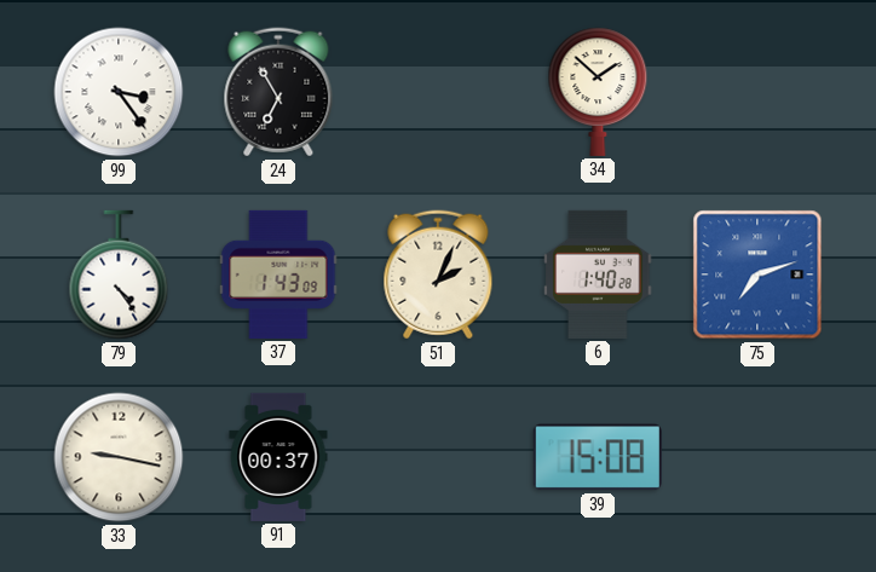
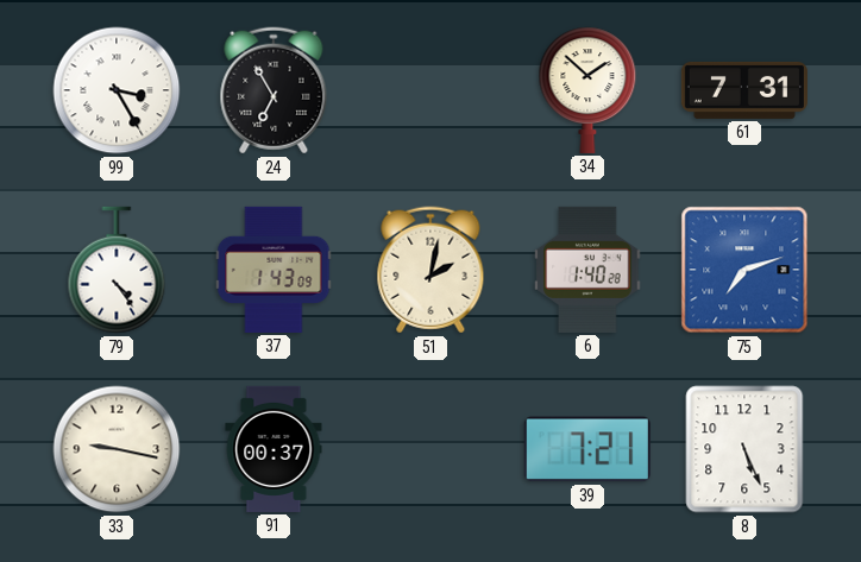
99: 3:24 -> 3:25 (117, 90)
61: none -> 7:31 (744, 90)
51: 2:04 -> 2:02 (430, 270)
39: 15:08 -> 7:21 (587, 449)
8: none -> 5:26 (744, 449)
